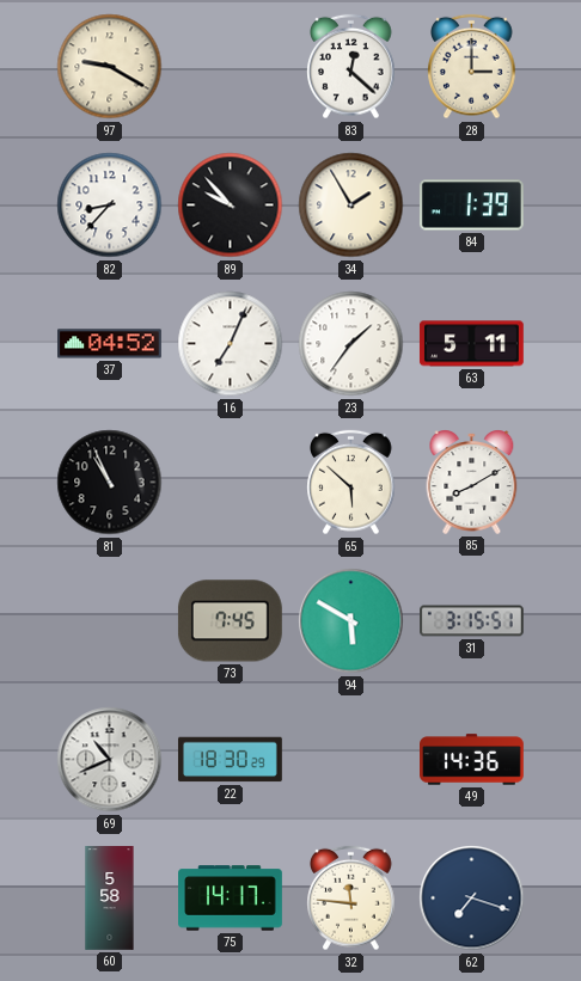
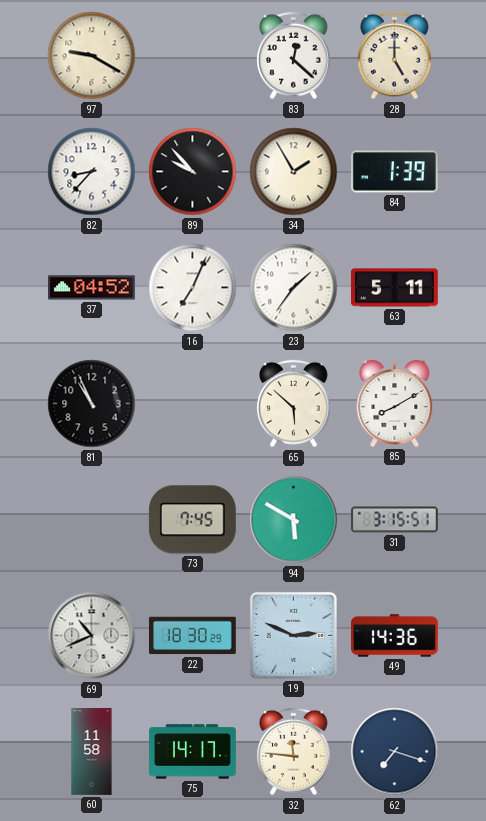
28: 3:00 -> 5:00 (395, 56)
19: none -> 2:49 (293, 635)
60: 5:58 -> 11:58 (92, 752)
